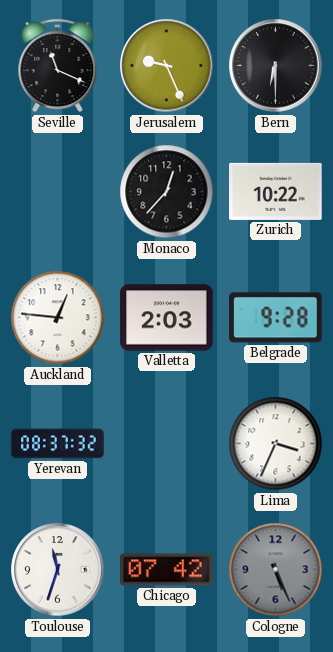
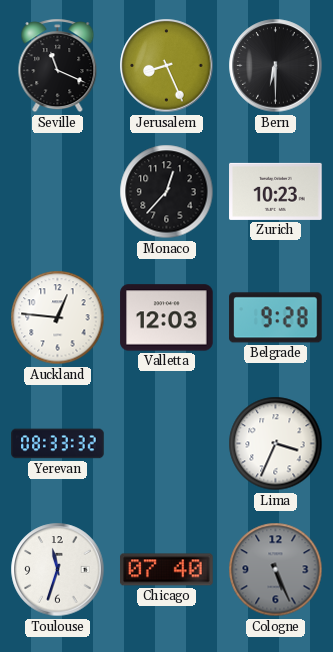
Jerusalem: 9:26 -> 8:26 (167, 66)
Zurich: 10:22 -> 10:23 (276, 191)
Valletta: 2:03 -> 12:03 (167, 318)
Yerevan: 08:37 -> 08:33 (58, 444)
Chicago: 07:42 -> 07:40 (167, 570)
